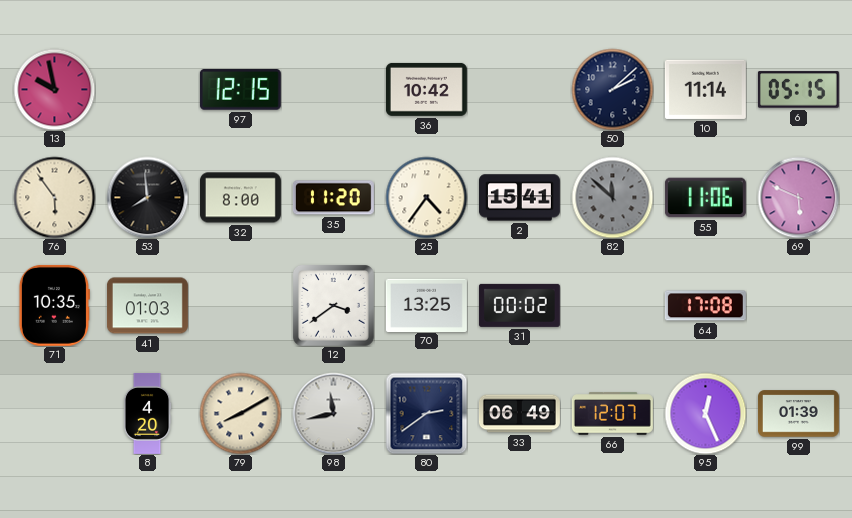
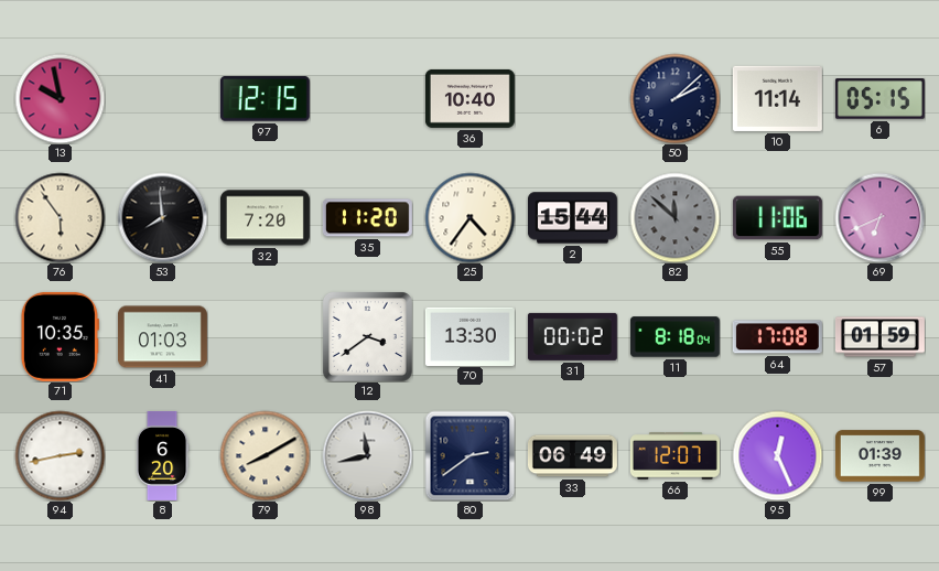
36: 10:42 -> 10:40 (469, 98)
32: 8:00 -> 7:20 (265, 218)
2: 15:41 -> 15:44 (572, 218)
69: 5:49 -> 6:41 (879, 217)
70: 13:25 -> 13:30 (469, 336)
11: none -> 8:18 (674, 337)
57: none -> 01:59 (879, 337)
94: none -> 2:43 (60, 455)
8: 4:20 -> 6:20 (162, 455)
